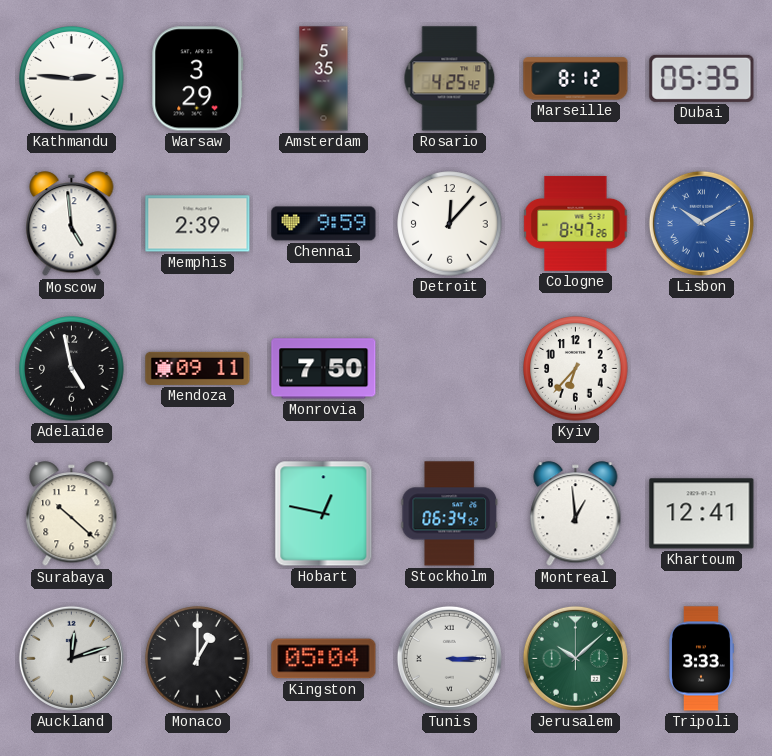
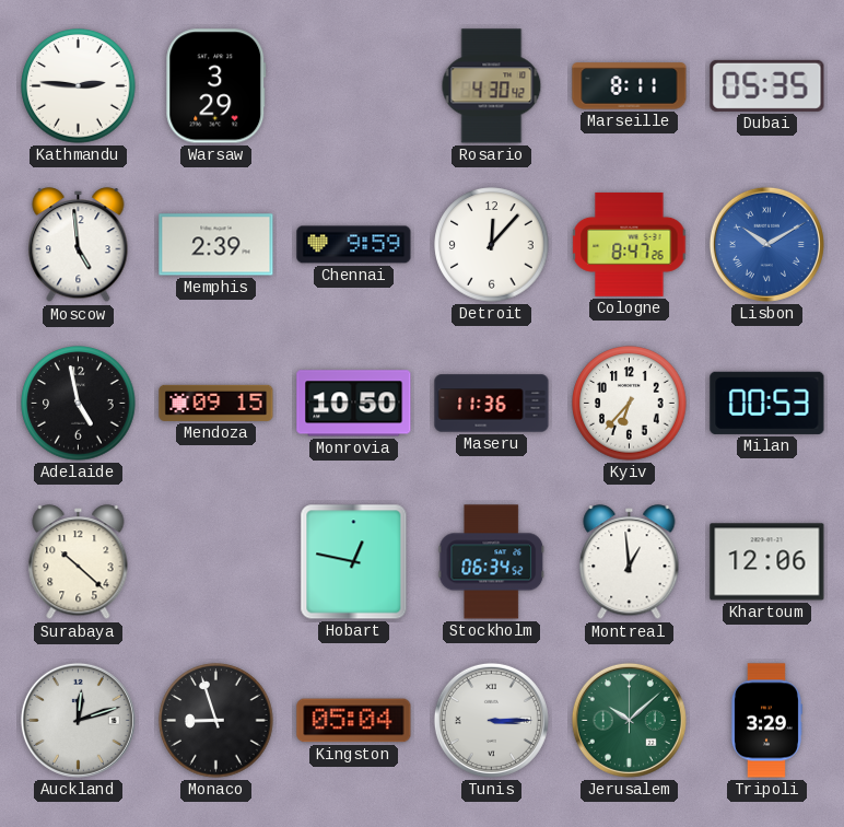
Amsterdam: 5:35 -> none (324, 79)
Rosario: 4:25 -> 4:30 (492, 86)
Marseille: 8:12 -> 8:11 (630, 86)
Mendoza: 09:11 -> 09:15 (216, 403)
Monrovia: 7:50 -> 10:50 (354, 404)
Maseru: none -> 11:36 (492, 404)
Milan: none -> 00:53 (767, 403)
Khartoum: 12:41 -> 12:06 (767, 562)
Monaco: 1:00 -> 8:57 (216, 721)
Tripoli: 3:33 -> 3:29 (766, 721)
